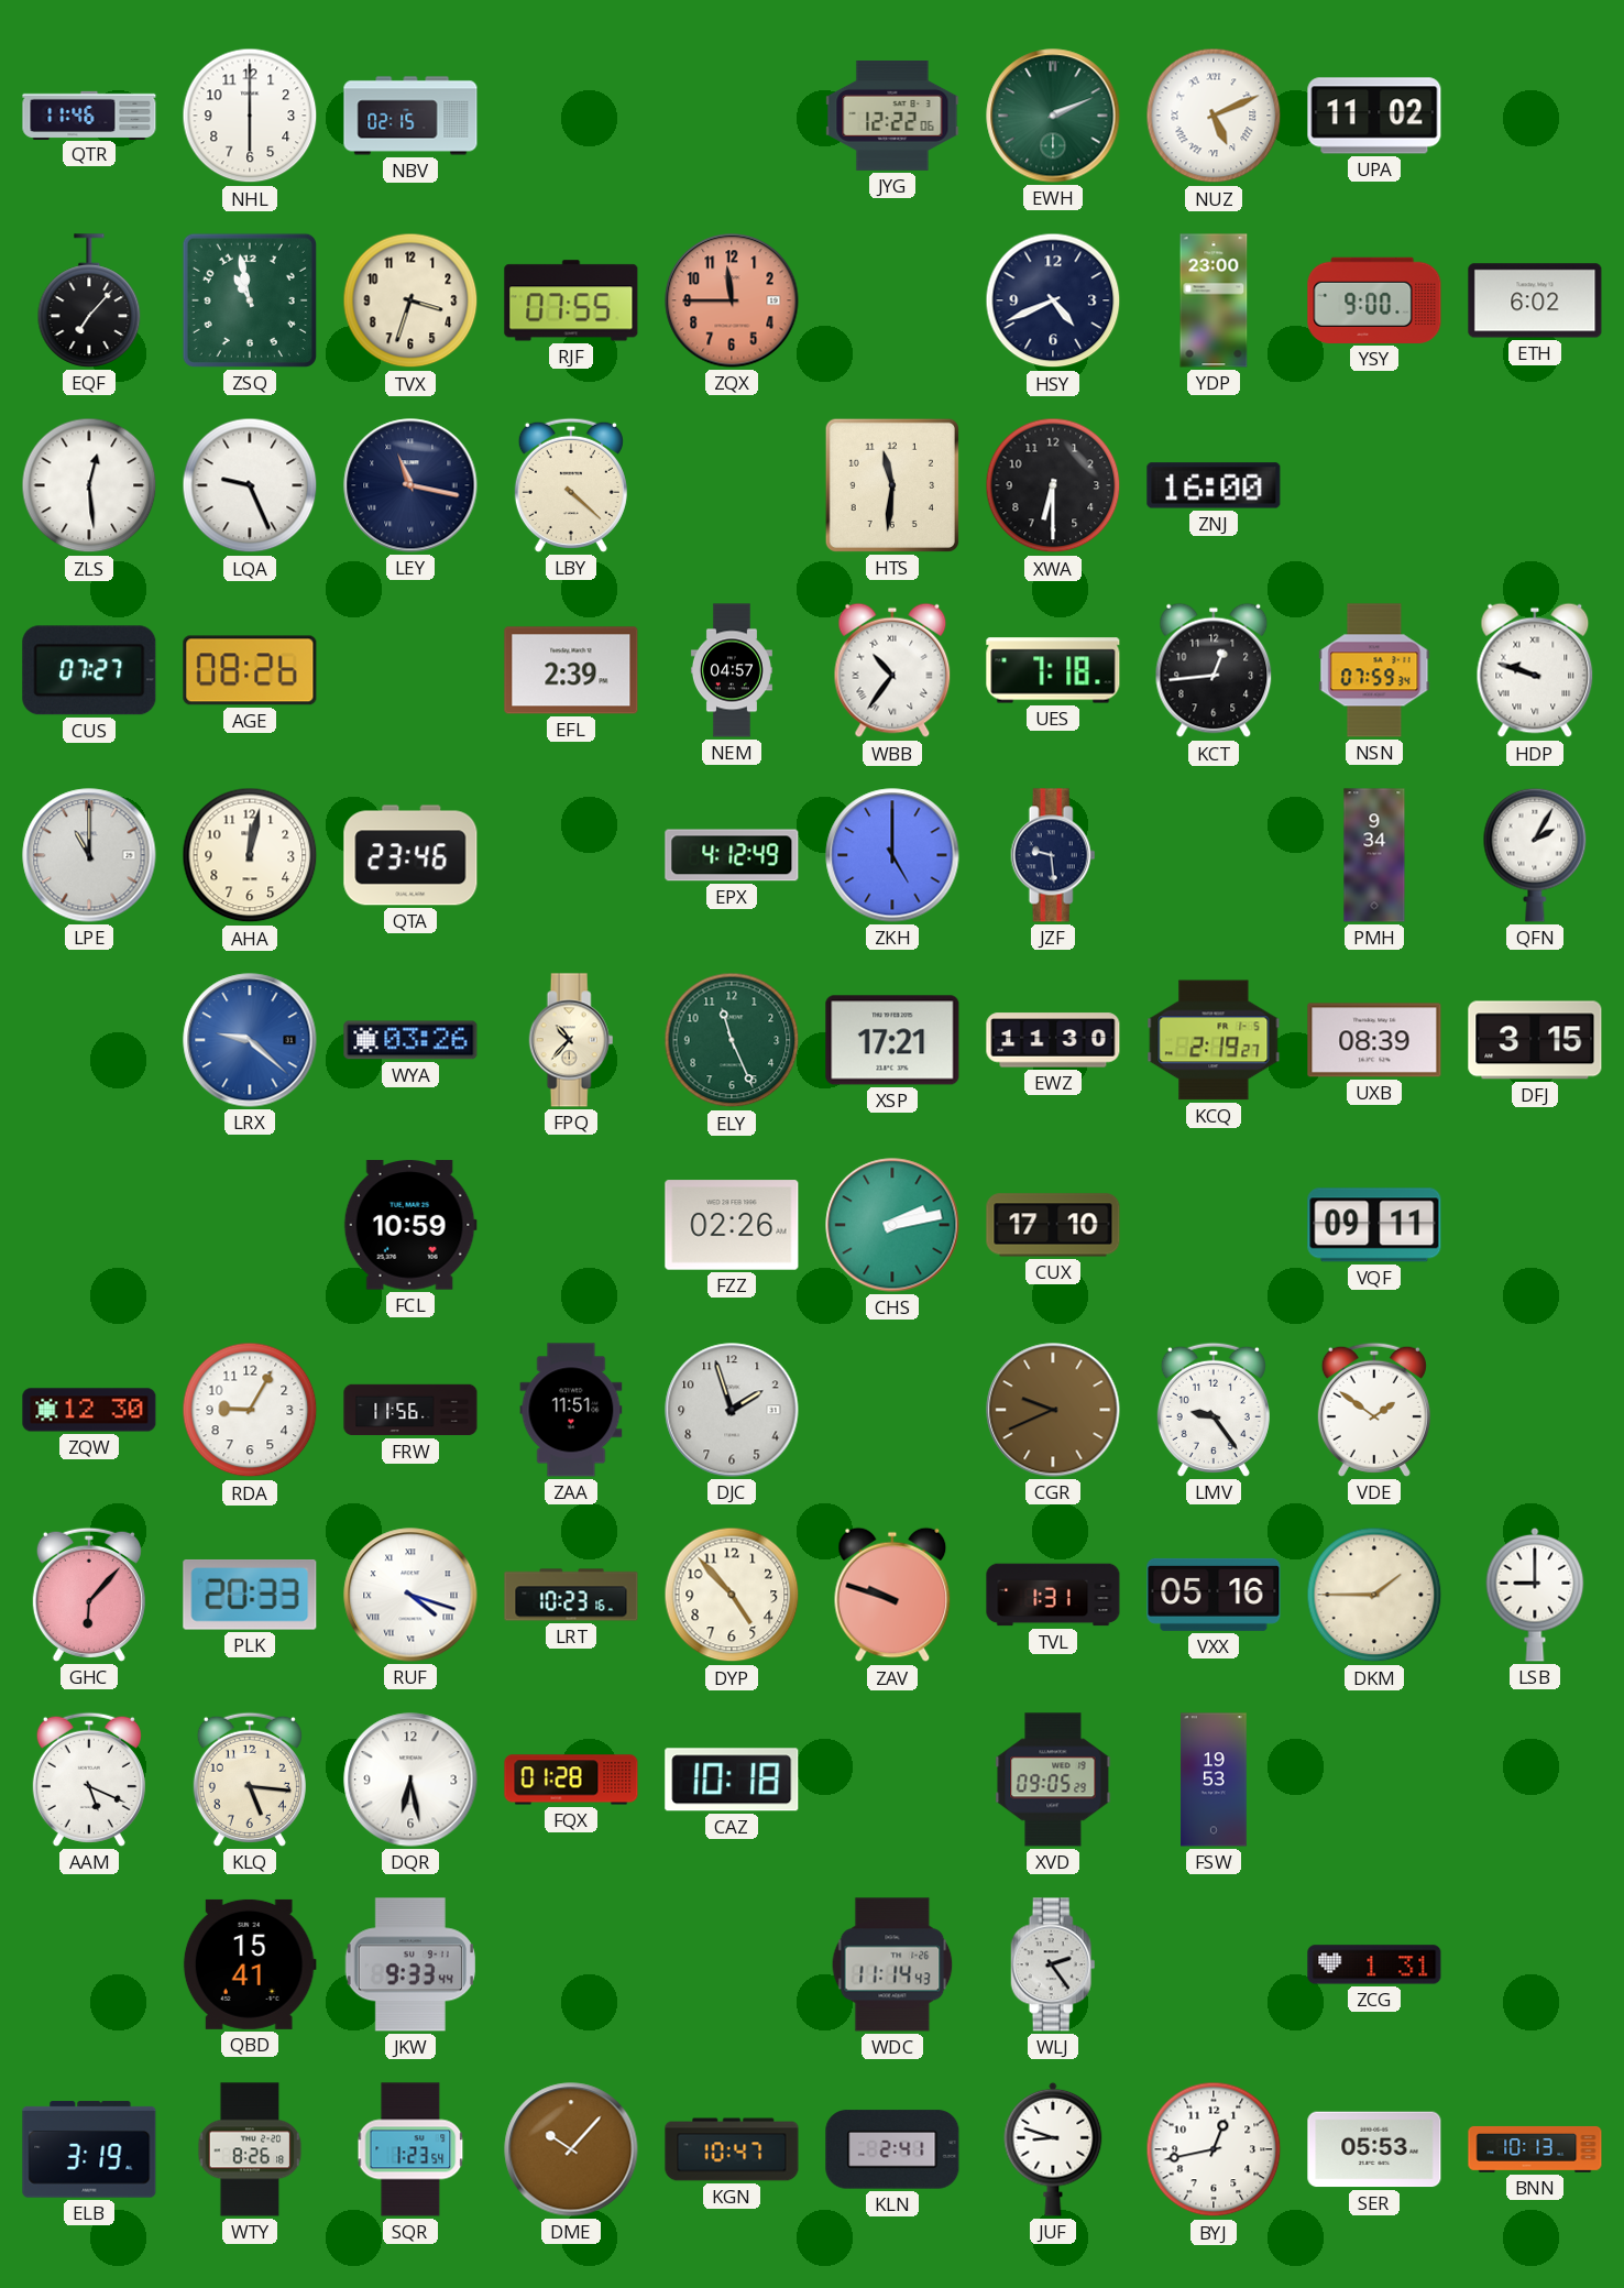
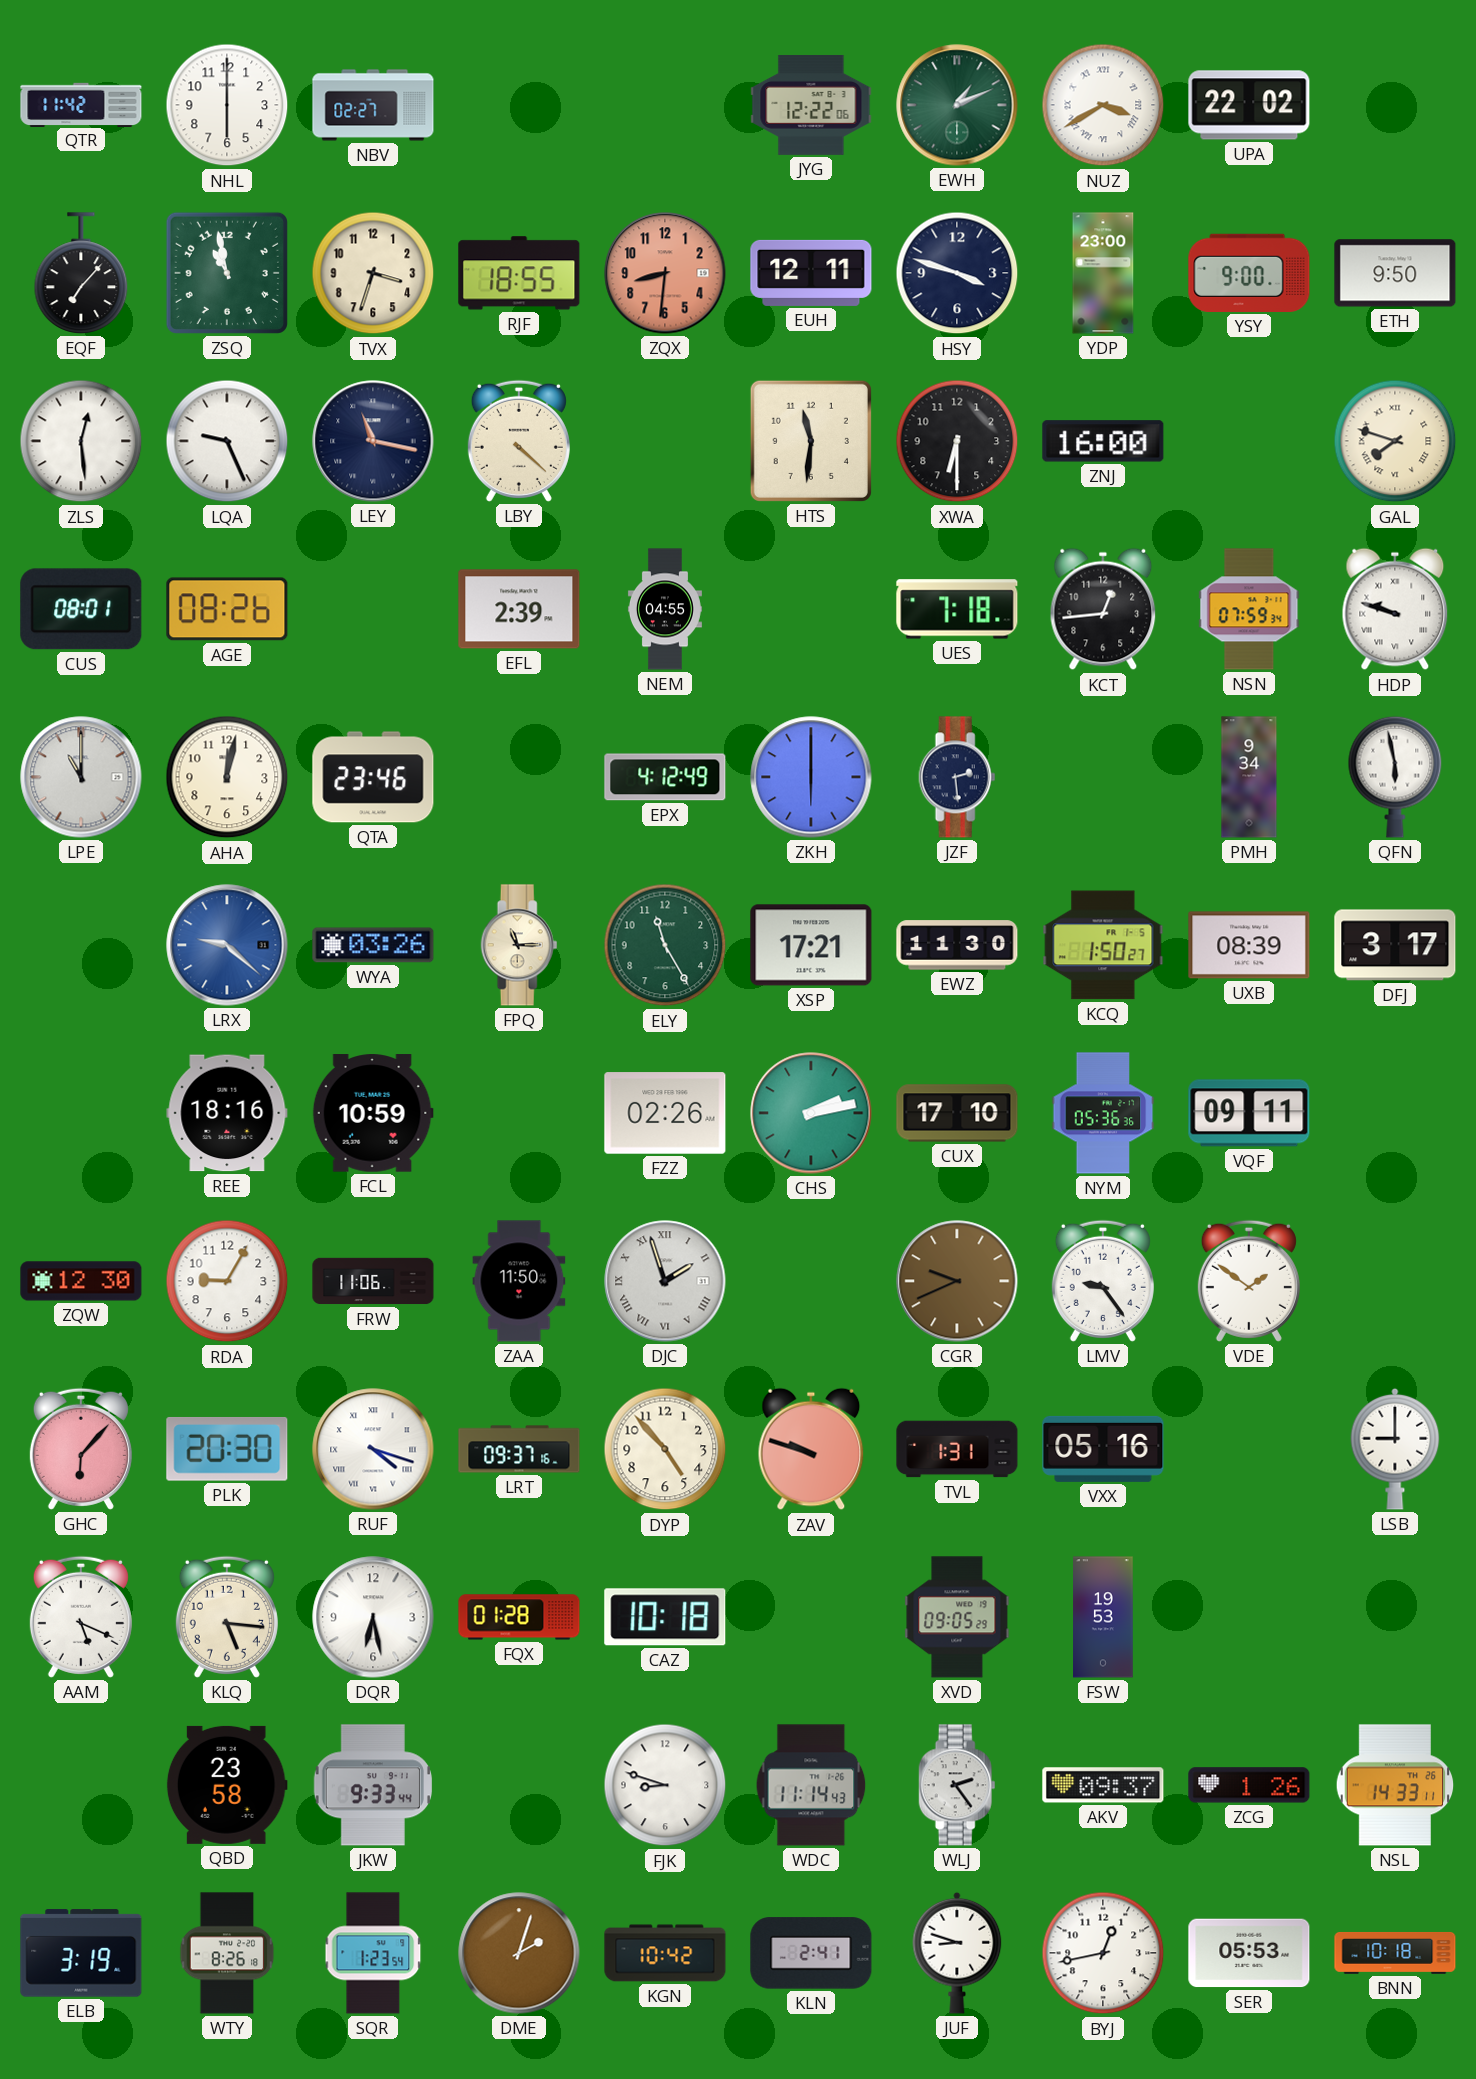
QTR: 11:46 -> 11:42 (81, 104)
NBV: 02:15 -> 02:27 (373, 105)
EWH: 2:11 -> 1:11 (957, 105)
NUZ: 5:11 -> 3:40 (1103, 105)
UPA: 11:02 -> 22:02 (1249, 105)
RJF: 07:55 -> 18:55 (519, 273)
ZQX: 11:45 -> 8:31 (665, 273)
EUH: none -> 12:11 (811, 273)
HSY: 4:41 -> 3:48 (957, 273)
ETH: 6:02 -> 9:50 (1395, 273)
GAL: none -> 7:48 (1395, 441)
CUS: 07:27 -> 08:01 (81, 609)
NEM: 04:57 -> 04:55 (665, 609)
WBB: 10:36 -> none (892, 670)
ZKH: 5:00 -> 6:00 (811, 777)
JZF: 9:29 -> 2:29 (957, 777)
QFN: 2:05 -> 5:58 (1395, 777)
FPQ: 10:37 -> 11:15 (519, 945)
ELY: 11:26 -> 11:25 (665, 945)
KCQ: 2:19 -> 1:50 (1103, 945)
DFJ: 3:15 -> 3:17 (1395, 945)
REE: none -> 18:16 (227, 1113)
NYM: none -> 05:36 (1103, 1113)
FRW: 11:56 -> 11:06 (373, 1281)
ZAA: 11:51 -> 11:50 (519, 1281)
DJC numerals: Arabic -> Roman (665, 1281)
PLK: 20:33 -> 20:30 (227, 1449)
LRT: 10:23 -> 09:37 (519, 1449)
DKM: 1:45 -> none (1374, 1595)
QBD: 15:41 -> 23:58 (227, 1785)
FJK: none -> 8:48 (665, 1785)
AKV: none -> 09:37 (1103, 1785)
ZCG: 1:31 -> 1:26 (1249, 1785)
NSL: none -> 14:33 (1395, 1785)
DME: 10:07 -> 2:03 (519, 1953)
KGN: 10:47 -> 10:42 (665, 1953)
BNN: 10:13 -> 10:18 (1395, 1953)
